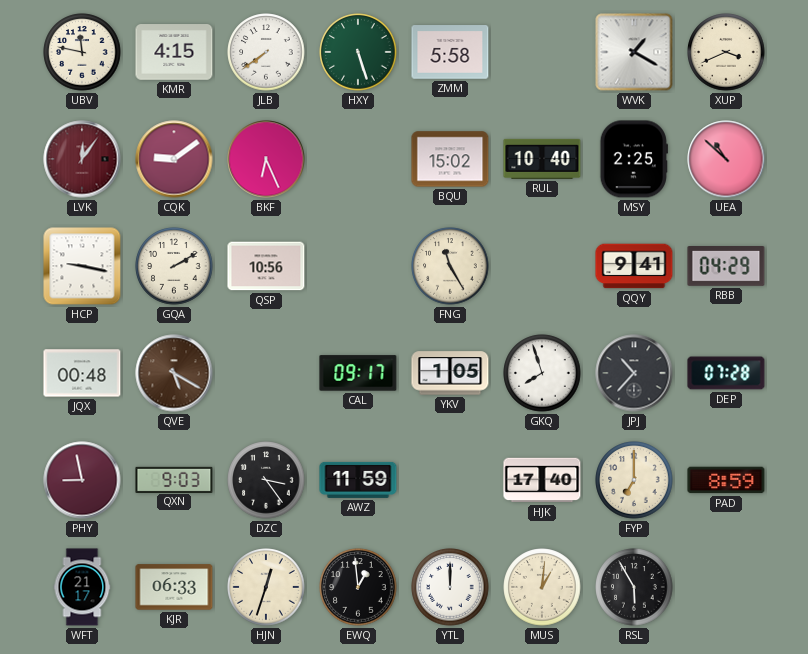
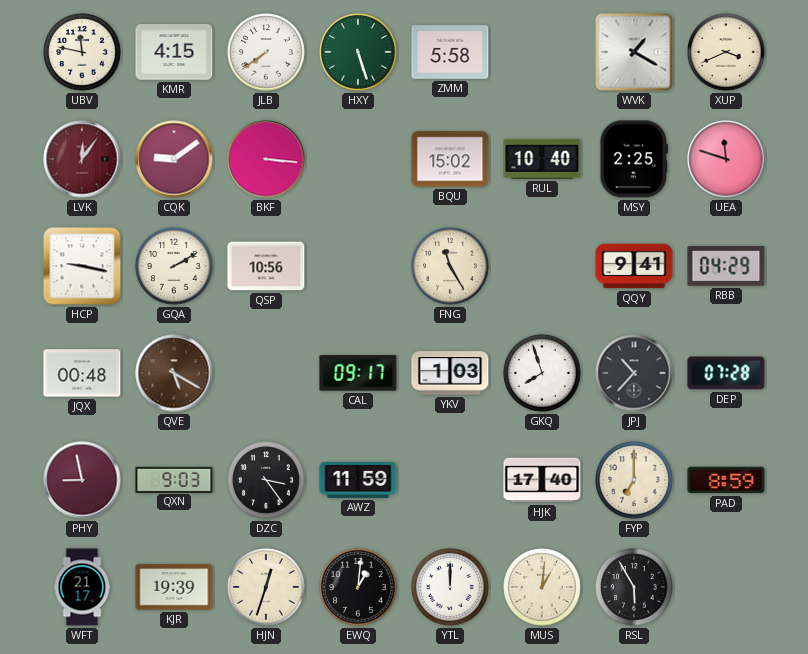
BKF: 6:26 -> 3:16 (266, 159)
UEA: 10:52 -> 11:48 (726, 159)
YKV: 1:05 -> 1:03 (450, 373)
KJR: 06:33 -> 19:39 (174, 587)
EWQ: 12:59 -> 1:01 (358, 587)
